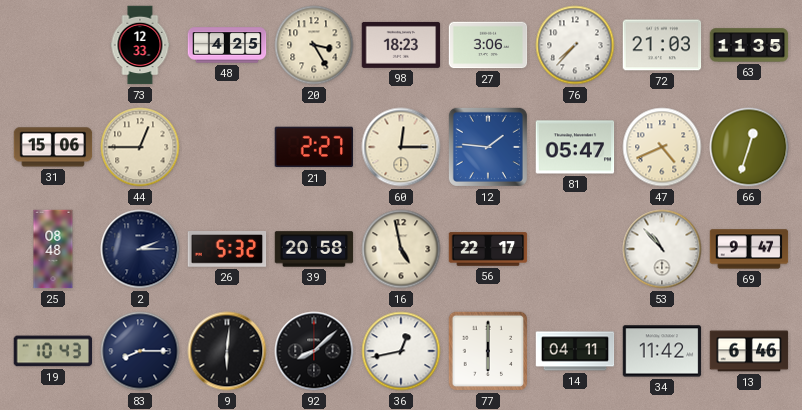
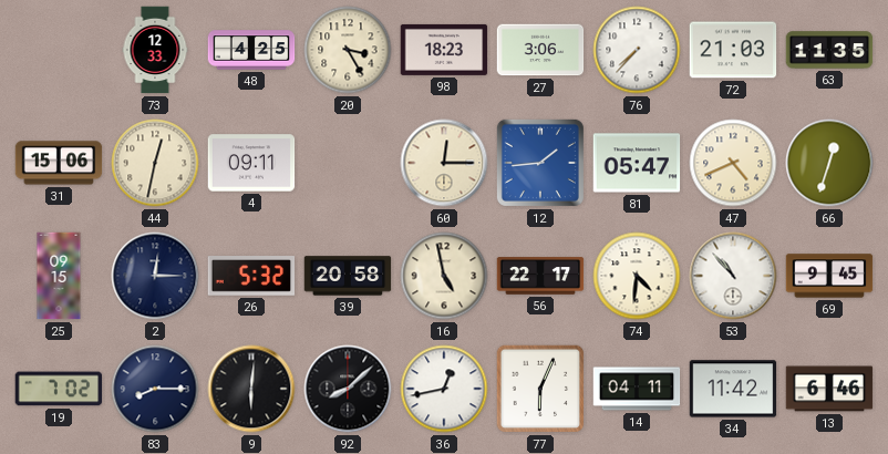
44: 12:45 -> 12:32 (155, 163)
4: none -> 09:11 (251, 163)
21: 2:27 -> none (313, 147)
12: 1:46 -> 1:44 (540, 163)
25: 08:48 -> 09:15 (59, 276)
2: 2:15 -> 12:15 (155, 276)
74: none -> 4:31 (637, 276)
69: 9:47 -> 9:45 (829, 276)
19: 10:43 -> 7:02 (59, 389)
77: 6:00 -> 6:04 (540, 389)
